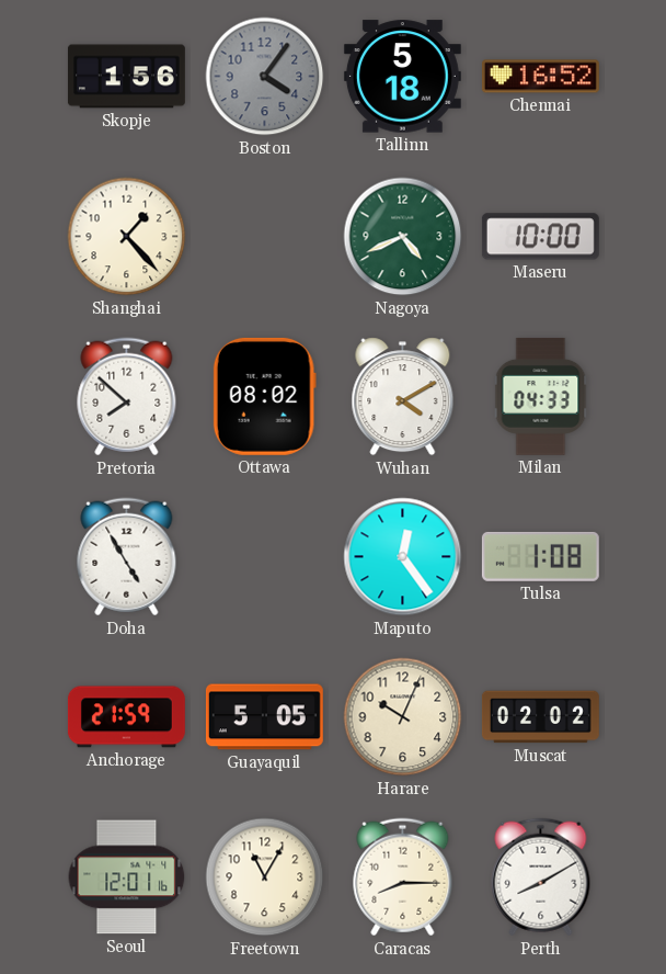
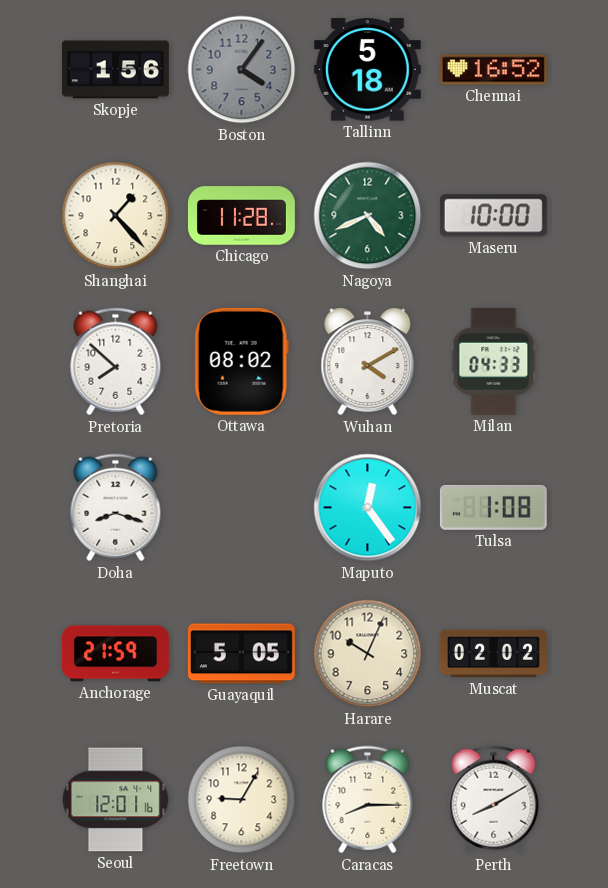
Chicago: none -> 11:28 (241, 216)
Doha: 4:55 -> 8:18 (116, 508)
Freetown: 11:05 -> 9:05 (242, 800)
